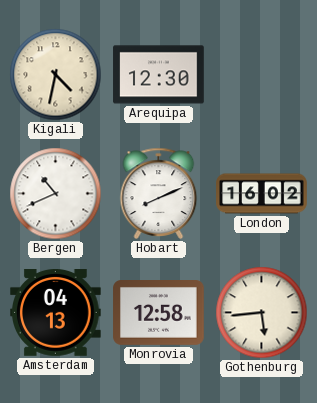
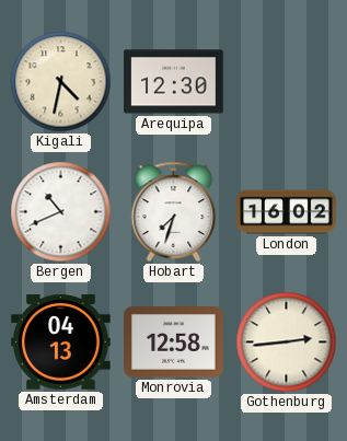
Hobart: 8:11 -> 7:33 (174, 211)
Gothenburg: 5:44 -> 2:44 (287, 343)
